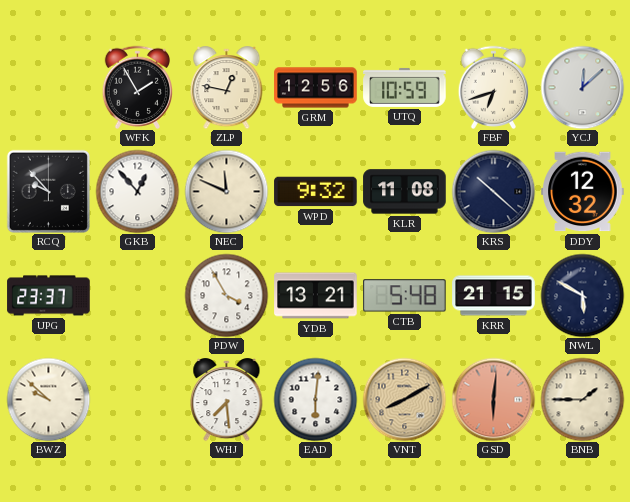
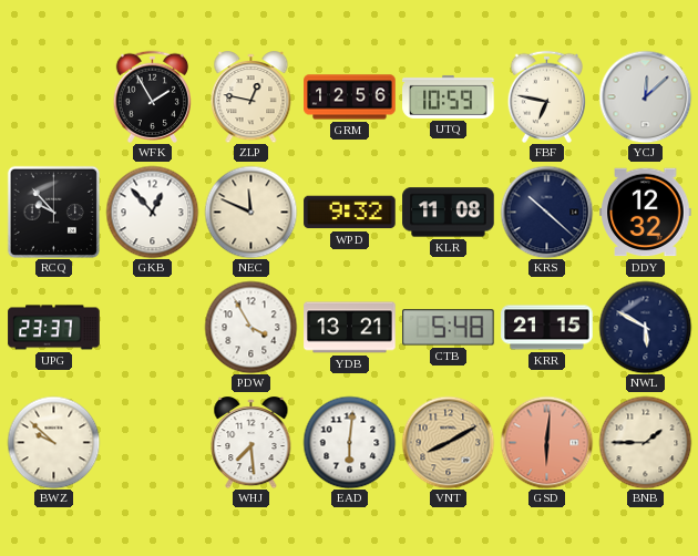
FBF: 6:42 -> 6:47 (546, 96)
